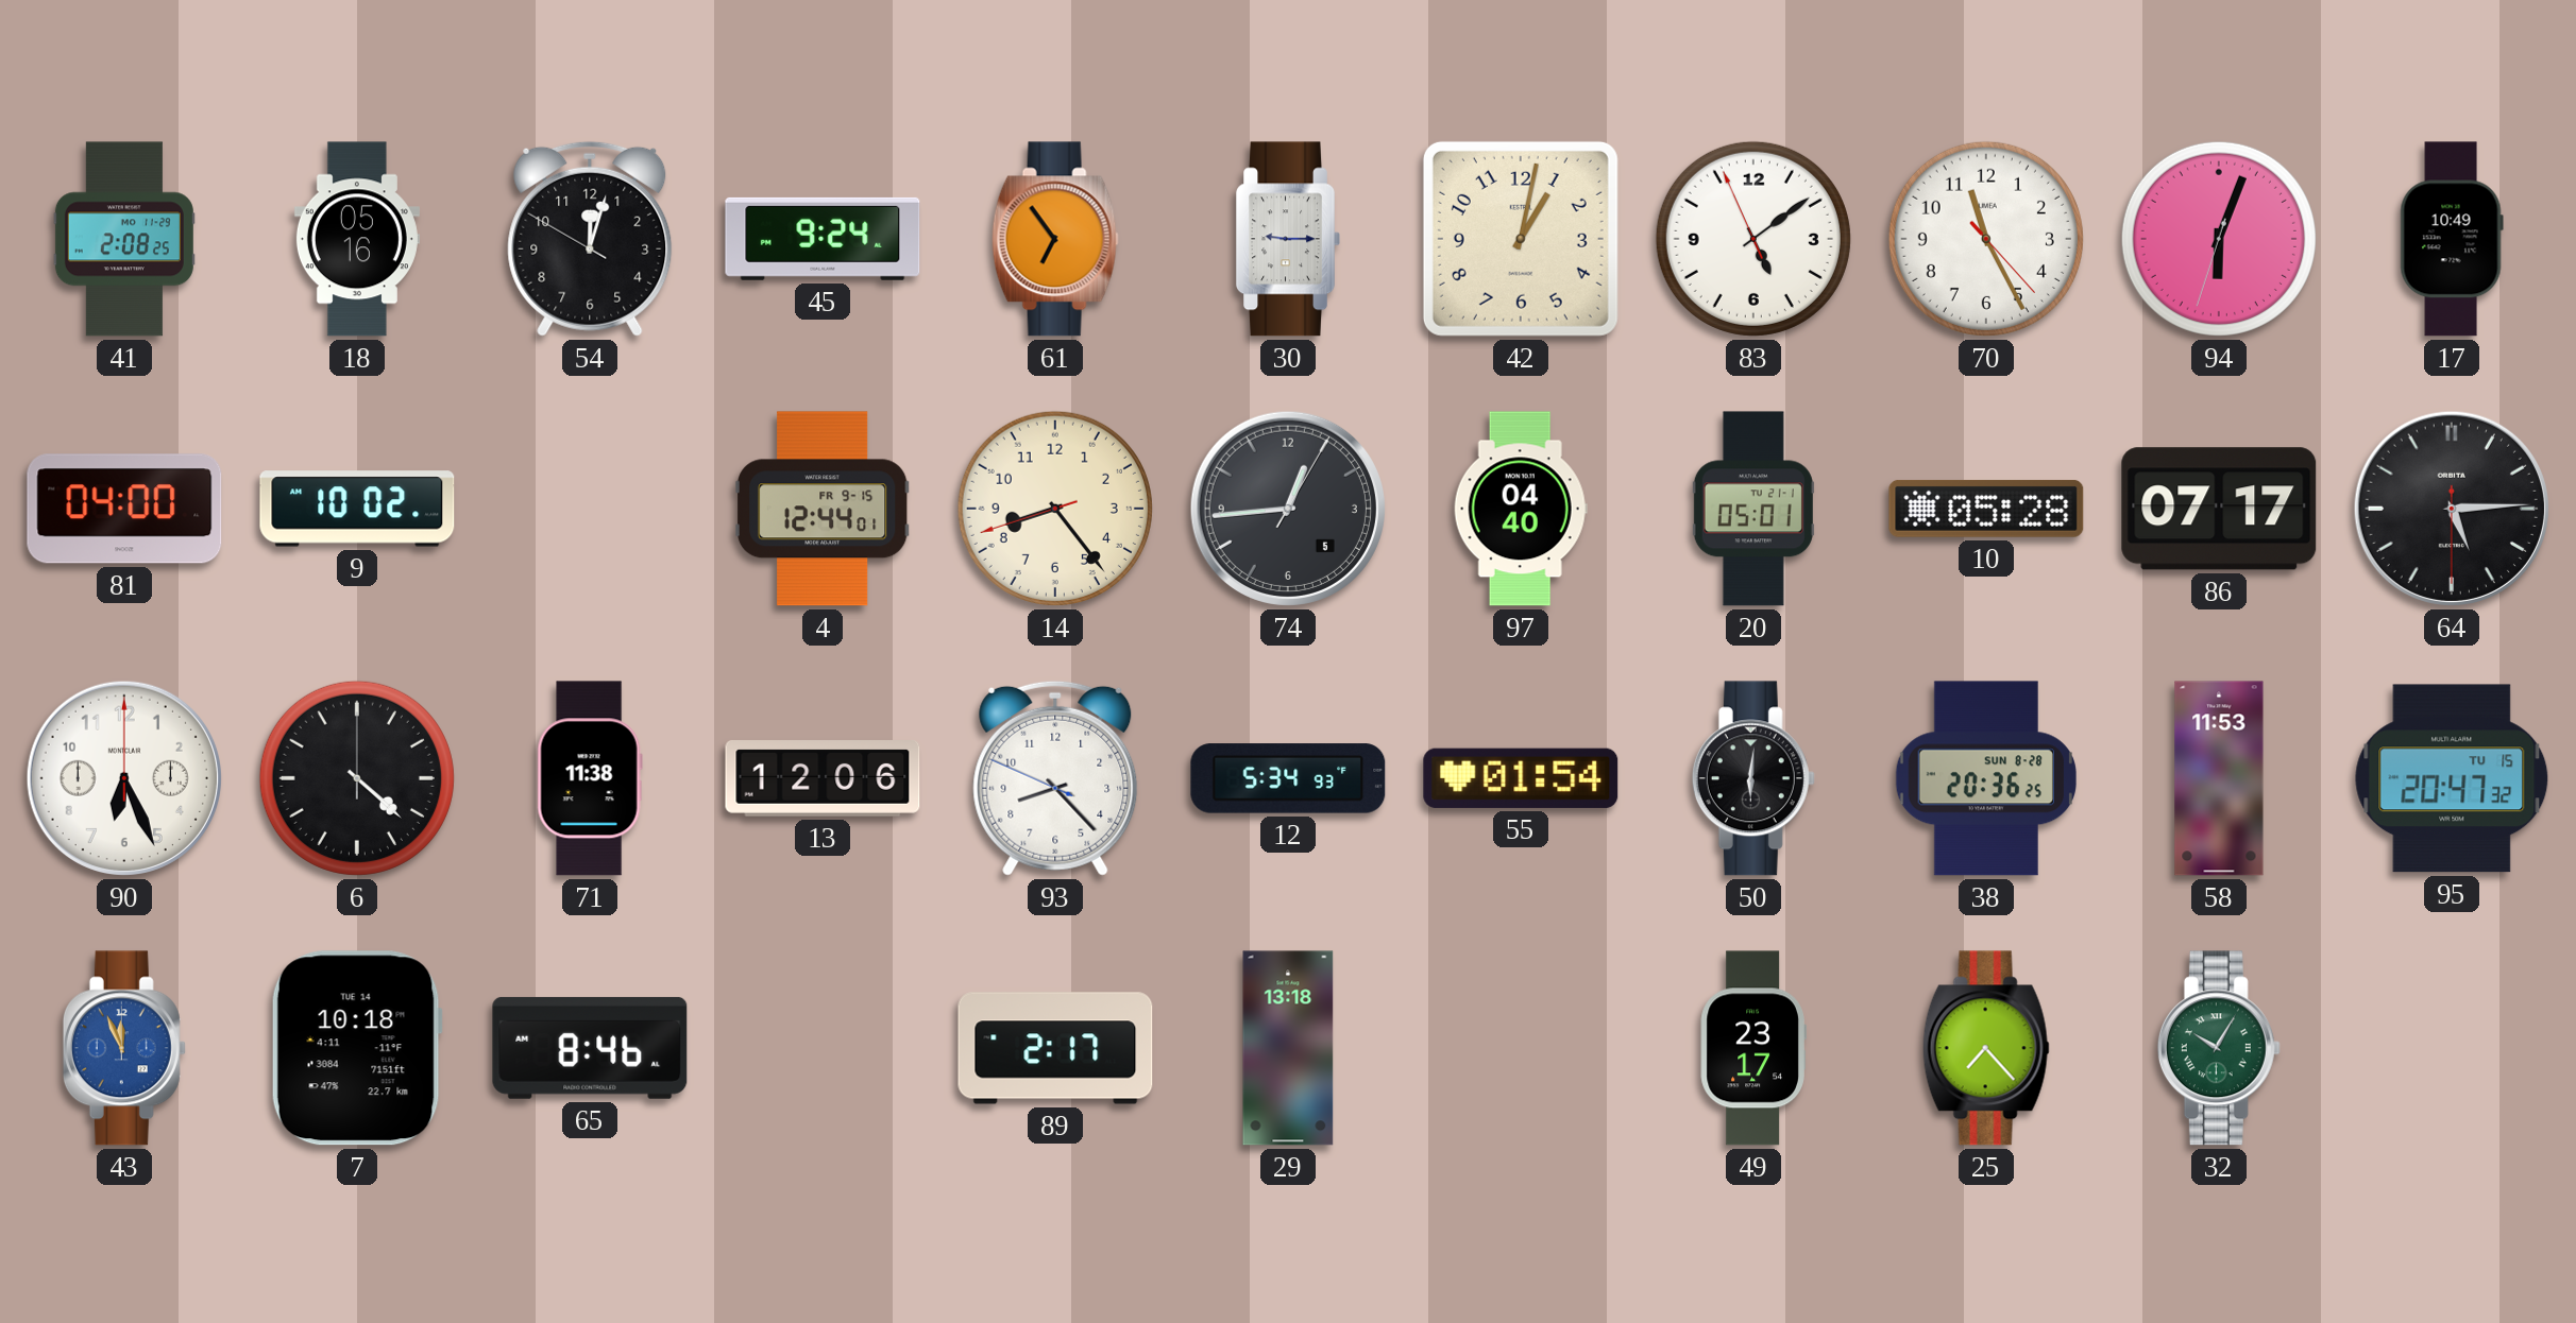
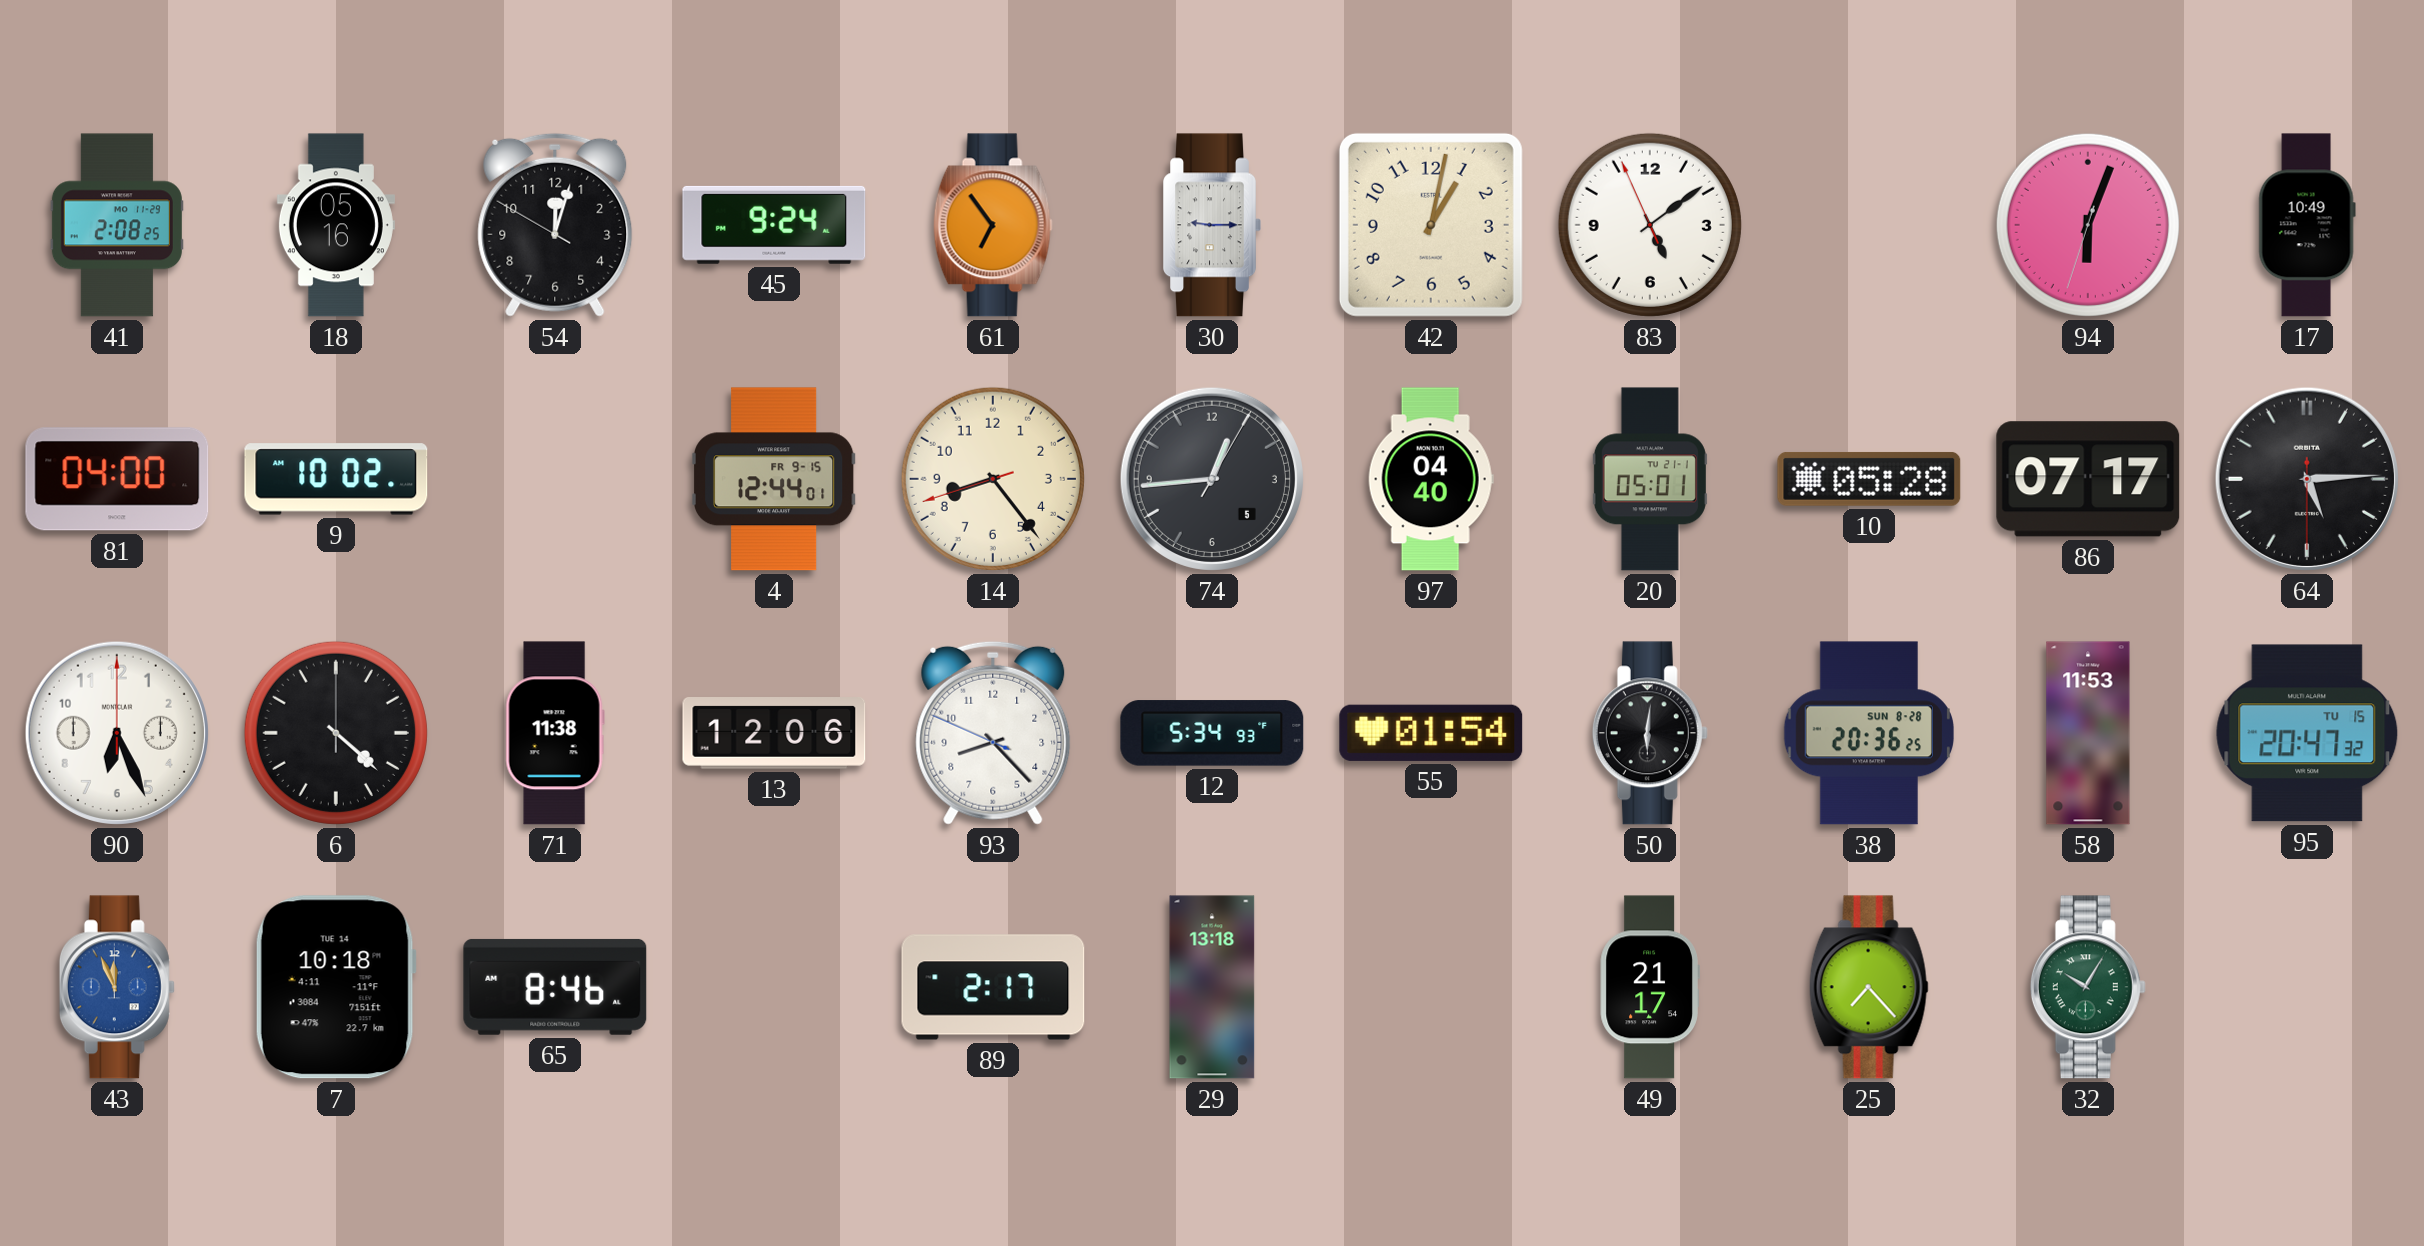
70: 11:25 -> none (1986, 239)
49: 23:17 -> 21:17 (1650, 987)
